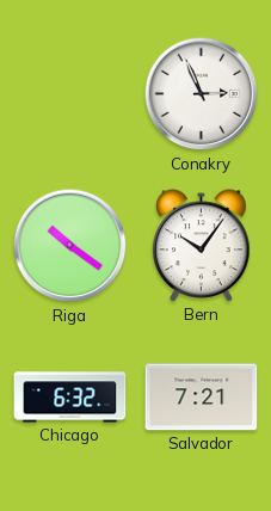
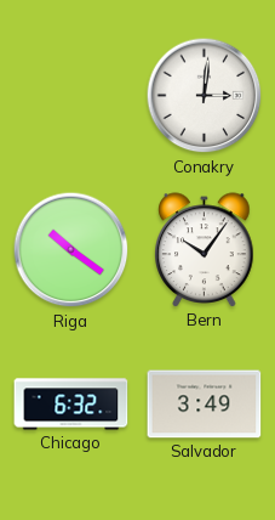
Conakry: 2:56 -> 3:01 (205, 96)
Salvador: 7:21 -> 3:49 (205, 405)
